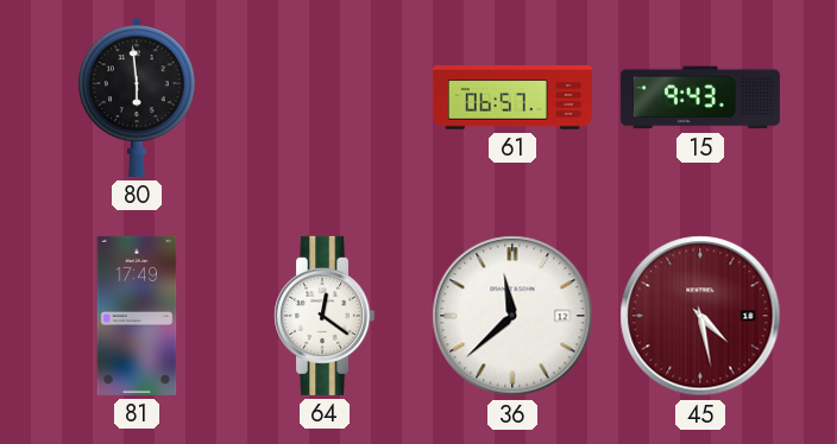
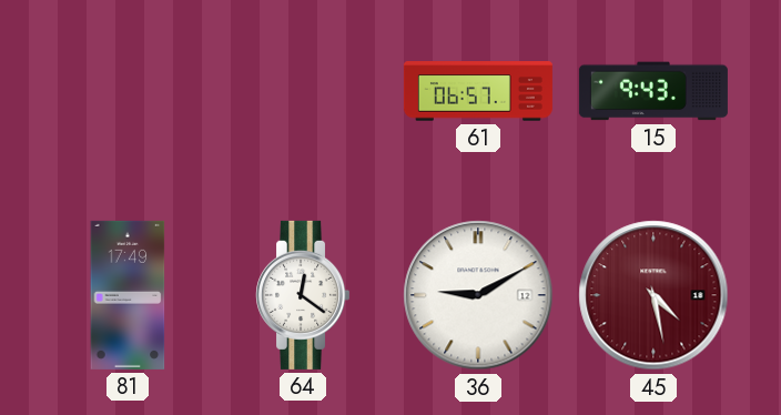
80: 5:59 -> none (138, 97)
36: 11:38 -> 9:10 (478, 295)
